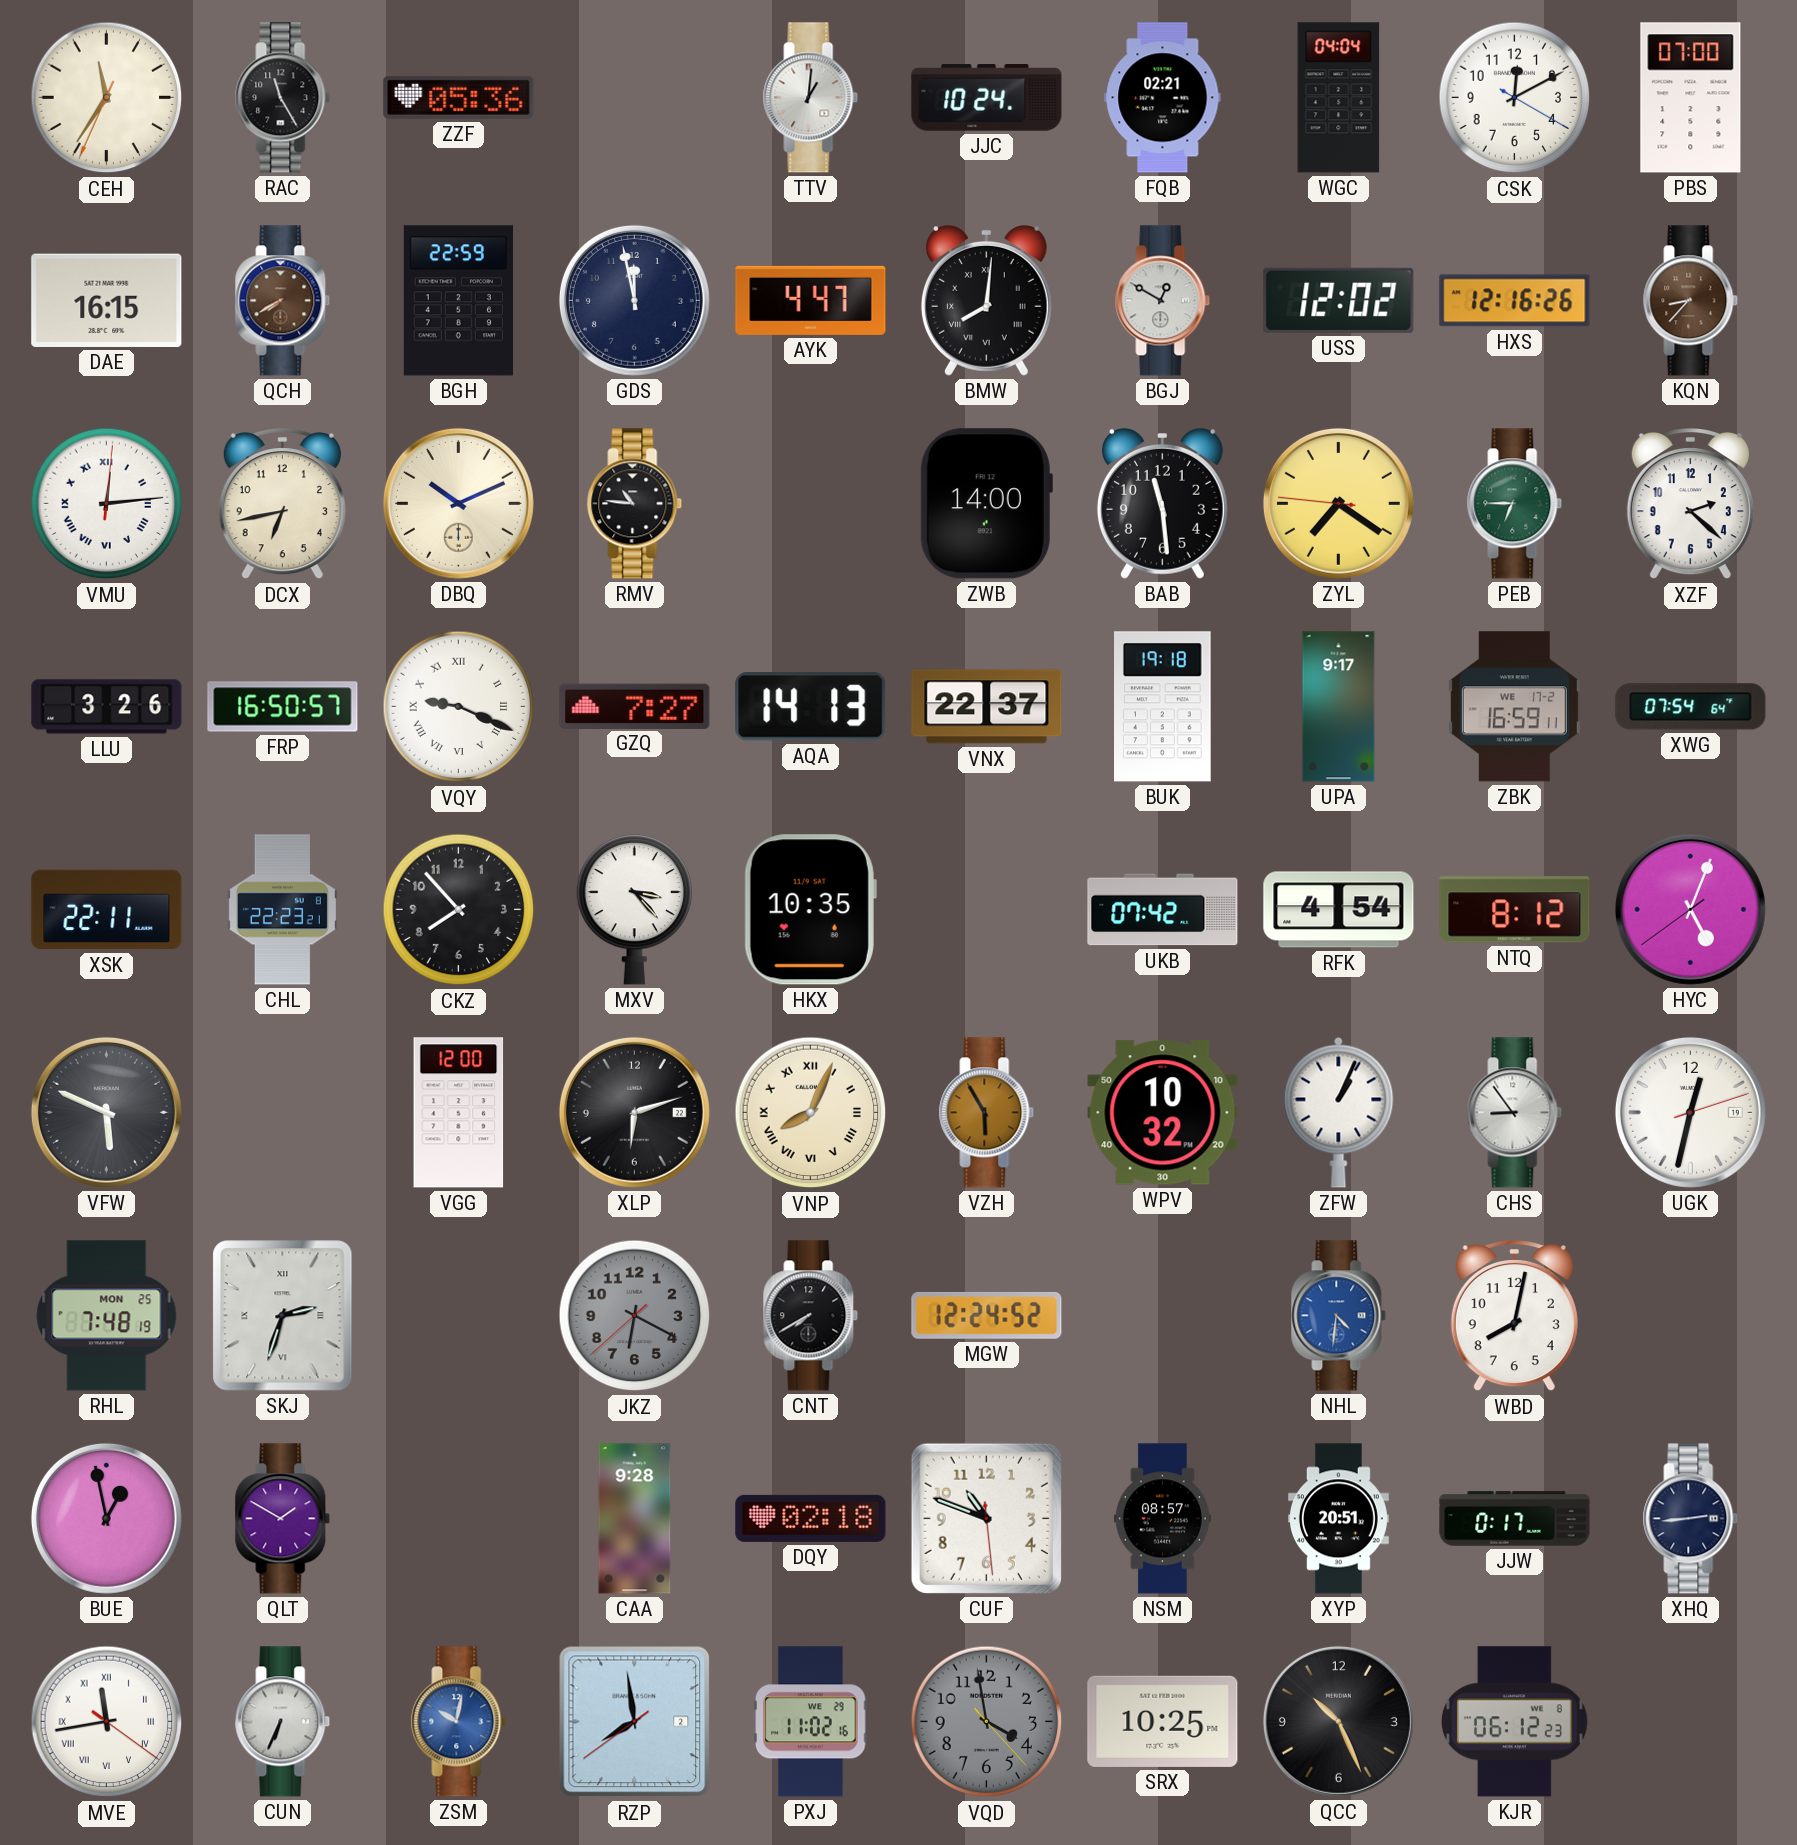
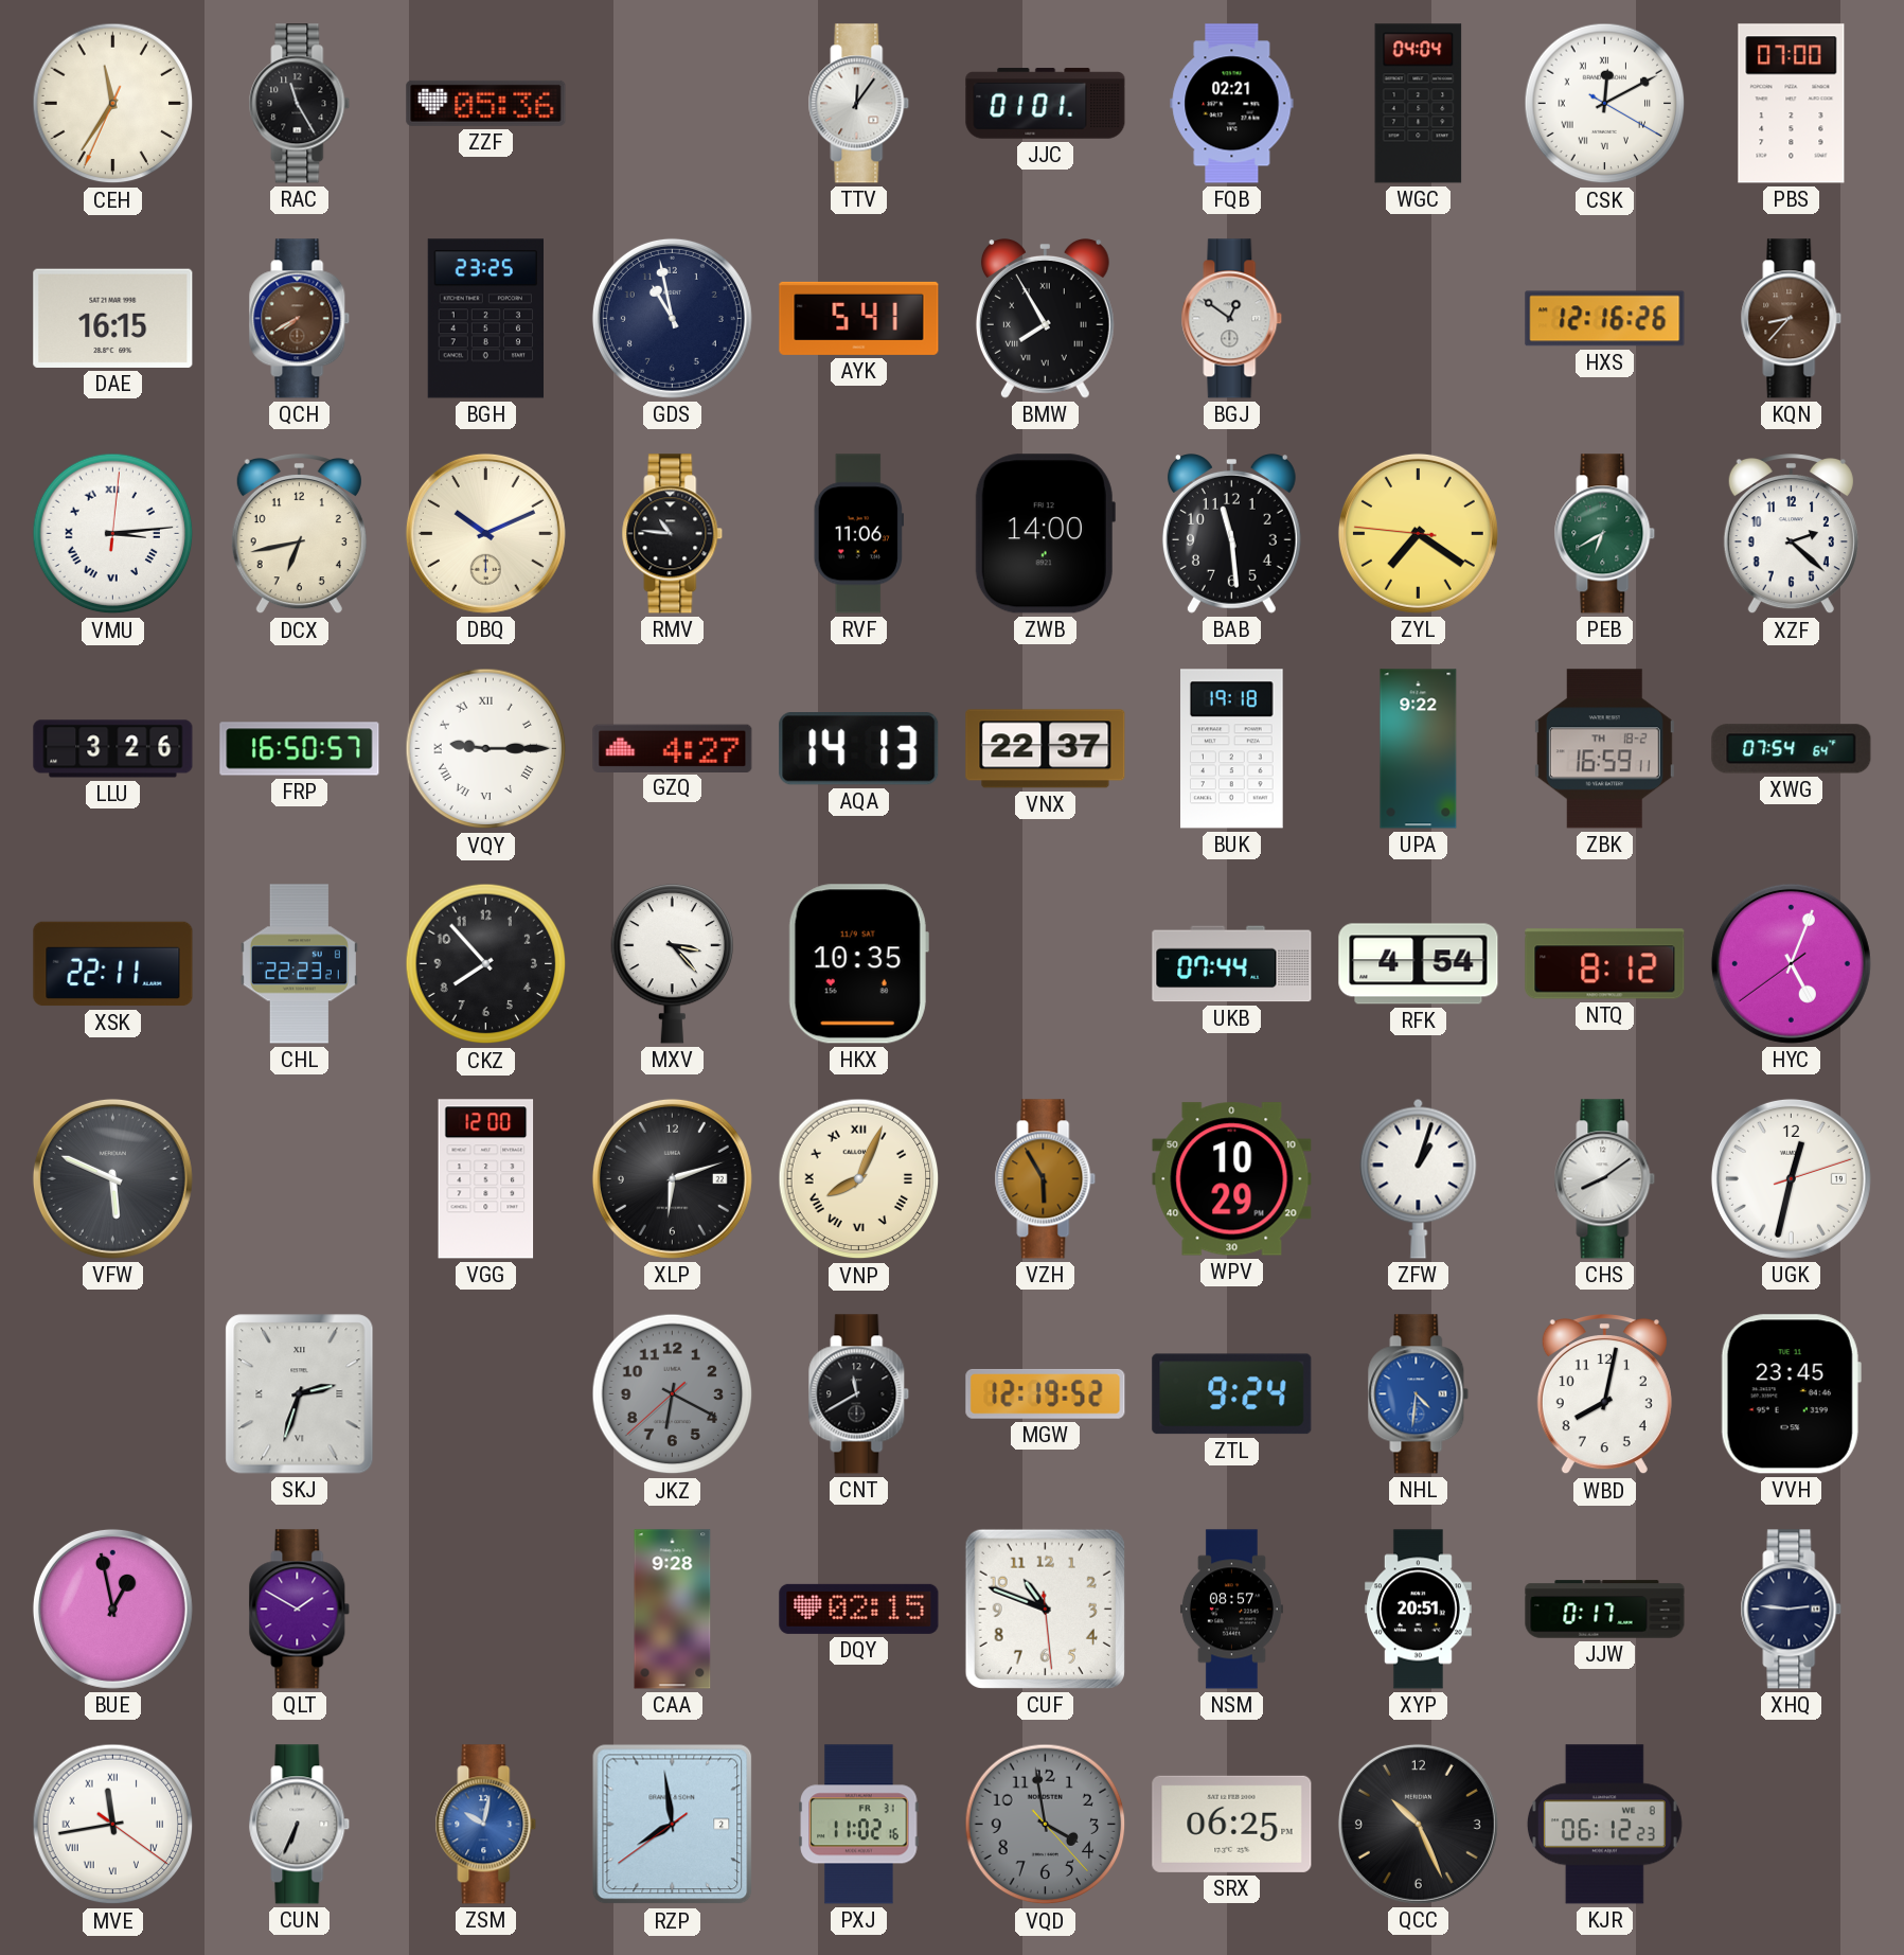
TTV: 1:01 -> 12:06 (859, 104)
JJC: 10:24 -> 01:01 (1046, 104)
CSK numerals: Arabic -> Roman (1605, 104)
BGH: 22:59 -> 23:25 (485, 319)
GDS: 11:58 -> 10:58 (672, 318)
AYK: 4:47 -> 5:41 (859, 318)
BMW: 8:01 -> 7:55 (1045, 319)
BGJ: 12:50 -> 12:51 (1232, 319)
USS: 12:02 -> none (1339, 300)
VMU: 12:14 -> 3:14 (113, 534)
RVF: none -> 11:06 (858, 534)
PEB: 6:45 -> 6:40 (1605, 534)
VQY: 9:19 -> 9:15 (486, 749)
GZQ: 7:27 -> 4:27 (673, 748)
UPA: 9:17 -> 9:22 (1419, 749)
ZBK date: WE 17-2 -> TH 18-2 (1604, 749)
UKB: 07:42 -> 07:44 (1232, 964)
WPV: 10:32 -> 10:29 (1232, 1179)
ZFW: 1:04 -> 1:03 (1419, 1178)
CHS: 8:54 -> 8:09 (1605, 1179)
RHL: 7:48 -> none (107, 1316)
CNT: 7:40 -> 11:40 (859, 1394)
MGW: 12:24 -> 12:19 (1046, 1393)
ZTL: none -> 9:24 (1232, 1394)
VVH: none -> 23:45 (1791, 1394)
DQY: 02:18 -> 02:15 (859, 1609)
XHQ: 2:44 -> 2:46 (1792, 1610)
PXJ date: WE 29 -> FR 31 (859, 1825)
SRX: 10:25 -> 06:25 (1232, 1824)
